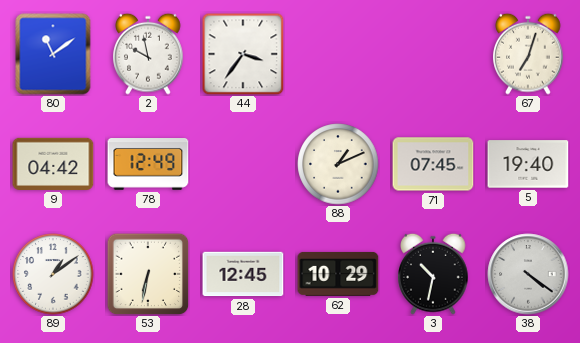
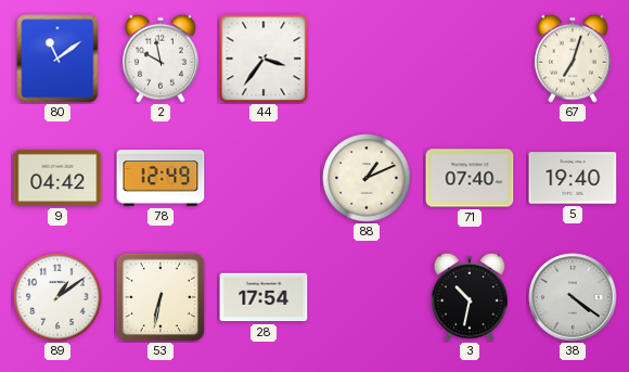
71: 07:45 -> 07:40 (470, 178)
28: 12:45 -> 17:54 (264, 297)
62: 10:29 -> none (338, 274)
